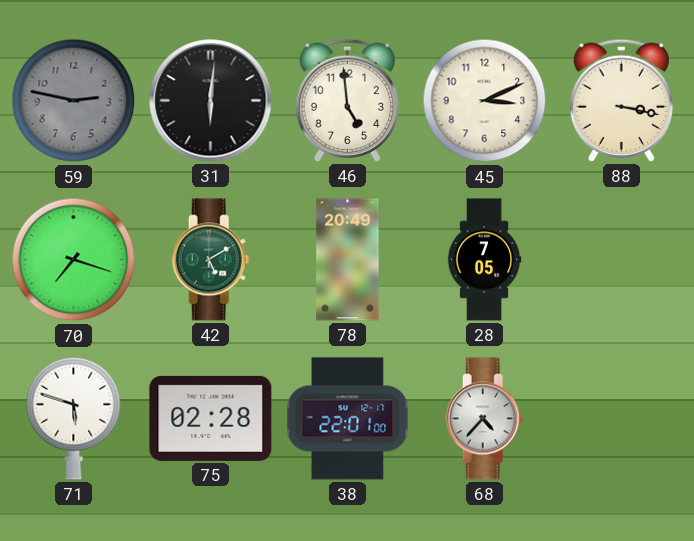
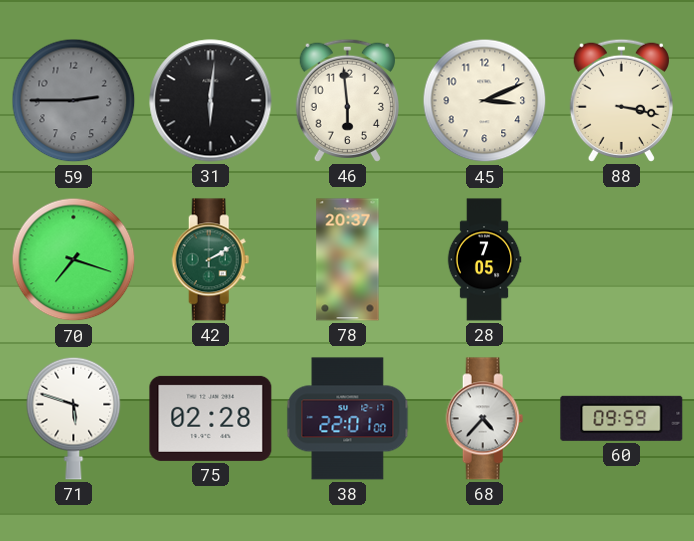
59: 2:47 -> 2:45 (74, 101)
46: 4:59 -> 5:59 (347, 100)
42: 5:10 -> 2:10 (211, 260)
78: 20:49 -> 20:37 (348, 260)
60: none -> 09:59 (622, 418)
